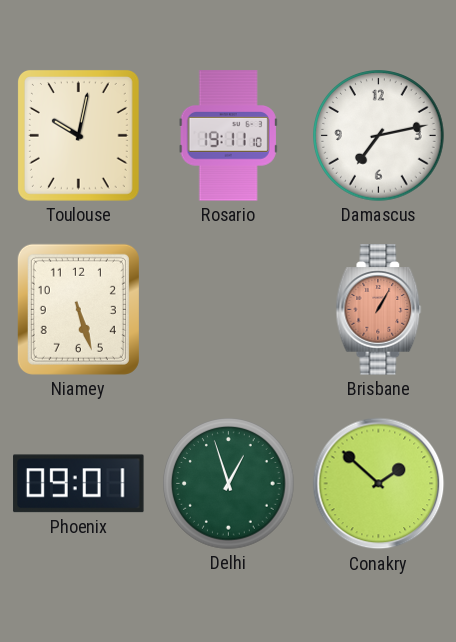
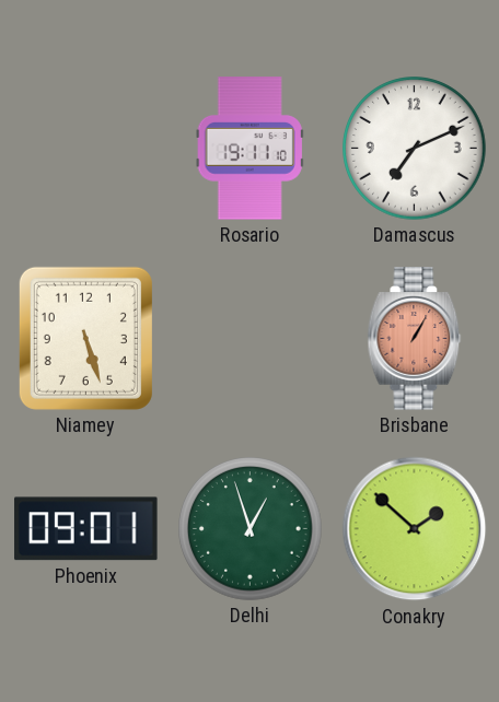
Toulouse: 10:02 -> none (78, 136)
Damascus: 7:13 -> 7:11 (415, 149)
